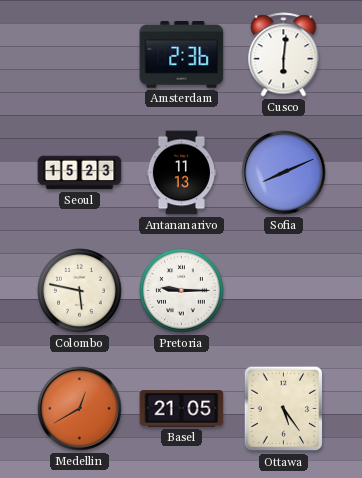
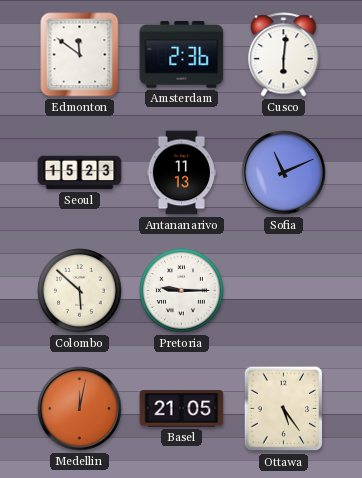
Edmonton: none -> 11:51 (80, 55)
Sofia: 8:11 -> 11:11 (284, 173)
Colombo: 5:47 -> 5:52 (80, 291)
Medellin: 12:40 -> 12:02 (80, 409)
